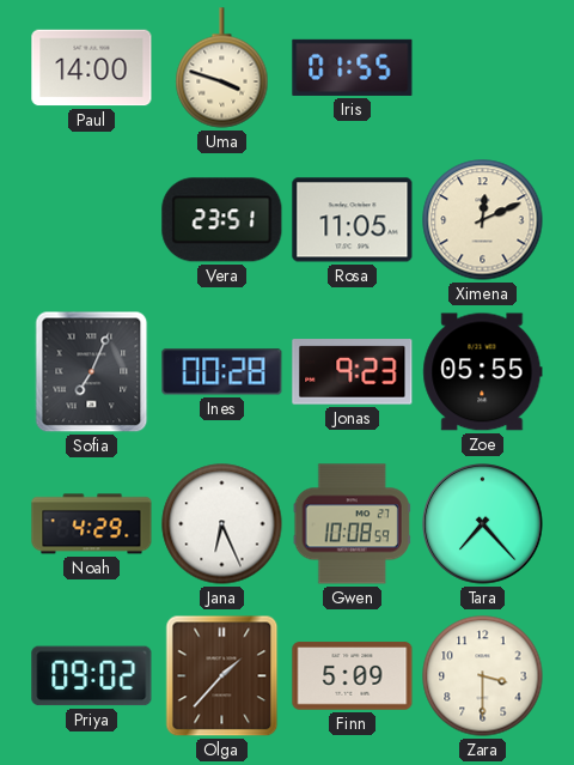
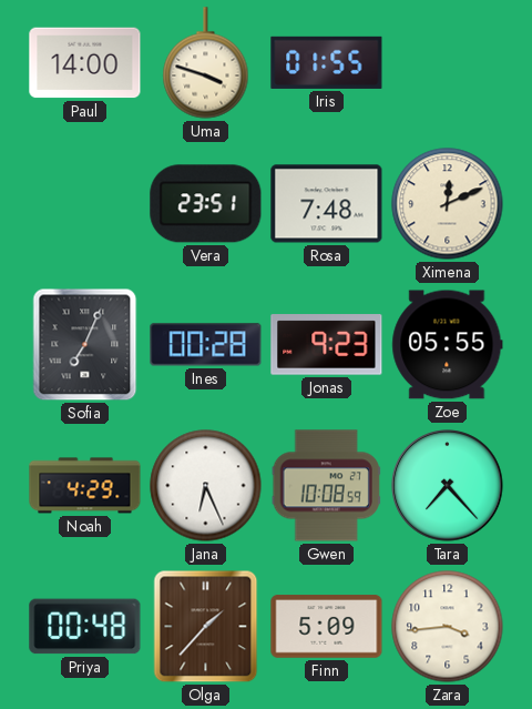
Rosa: 11:05 -> 7:48 (327, 204)
Priya: 09:02 -> 00:48 (85, 627)
Zara: 3:30 -> 3:44 (448, 627)
